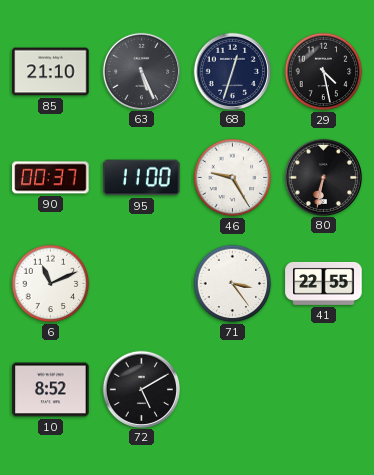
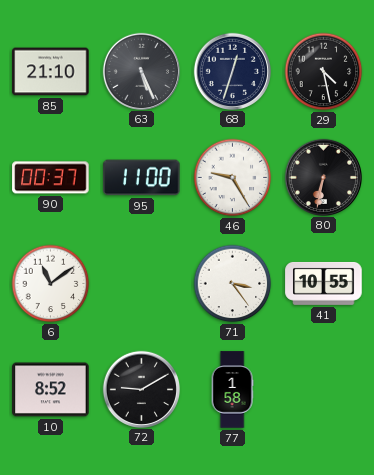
6: 11:11 -> 11:09 (51, 284)
41: 22:55 -> 10:55 (324, 283)
72: 5:10 -> 9:10 (141, 389)
77: none -> 1:58 (232, 390)
